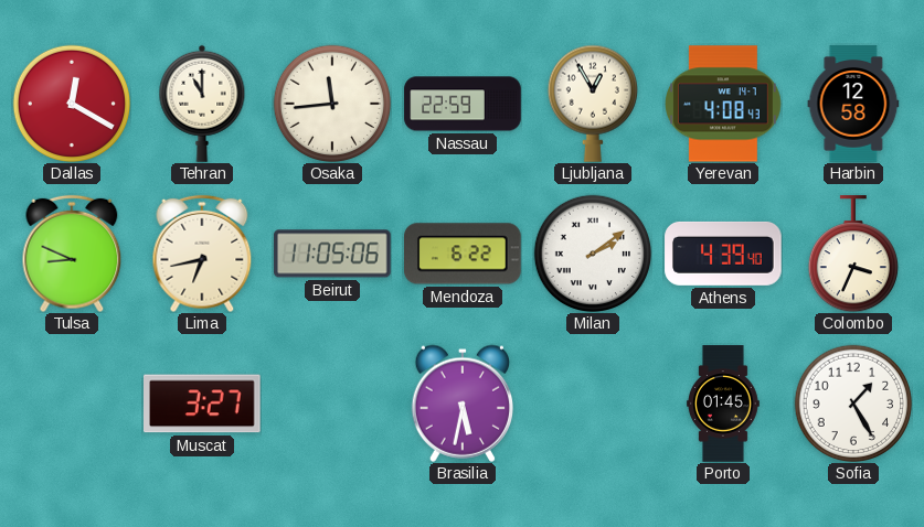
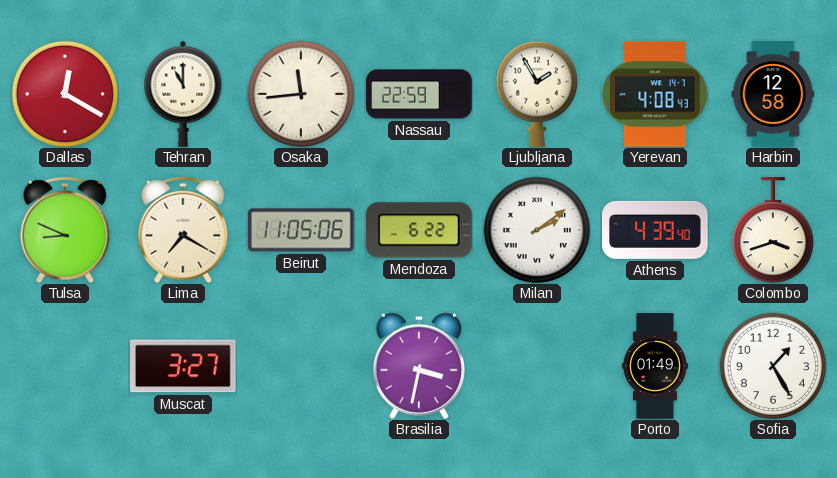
Ljubljana: 12:55 -> 1:55 (536, 94)
Lima: 6:43 -> 7:20 (183, 230)
Colombo: 3:34 -> 3:42 (772, 230)
Brasilia: 5:32 -> 3:32 (418, 366)
Porto: 01:45 -> 01:49 (655, 366)
